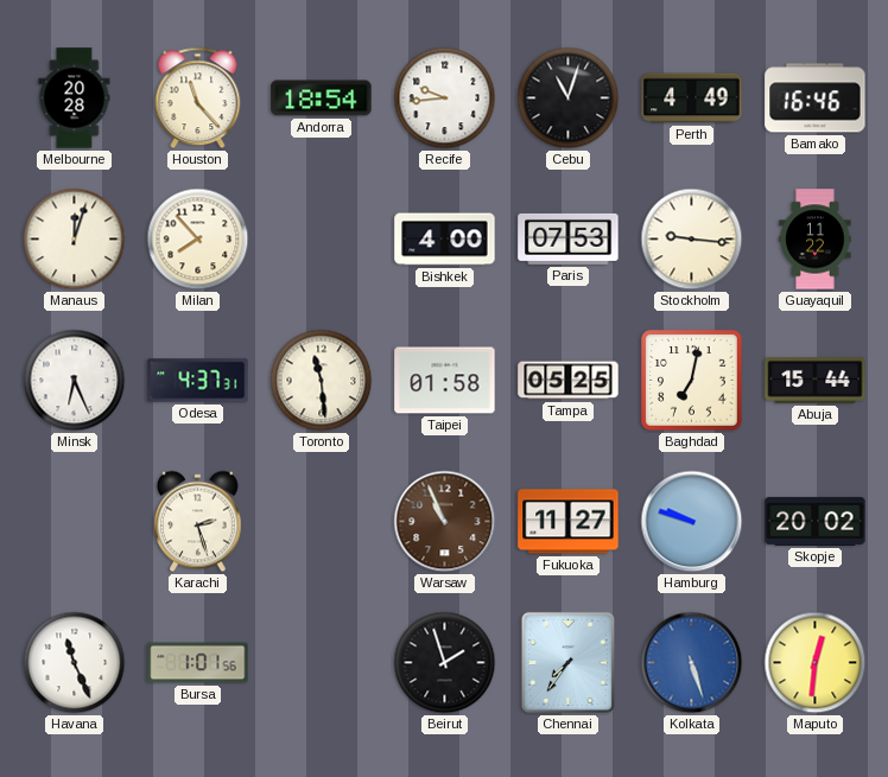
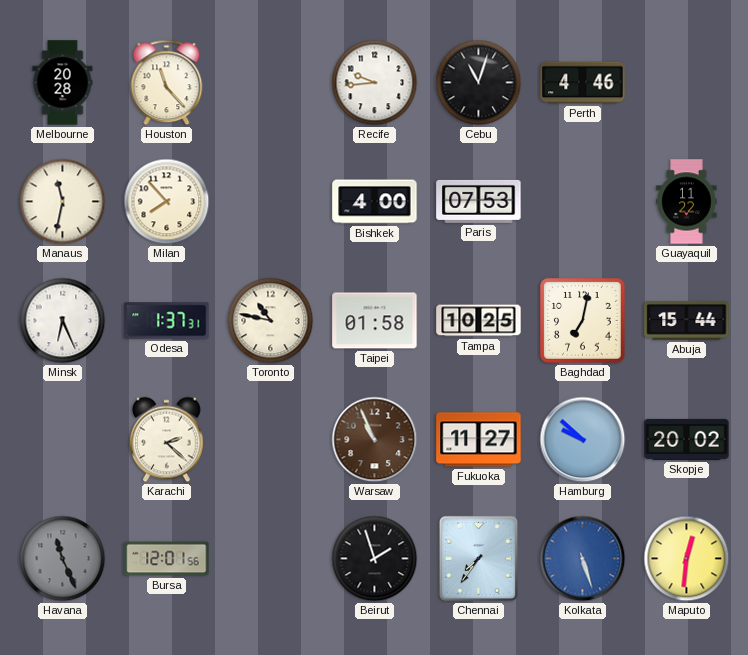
Andorra: 18:54 -> none (322, 98)
Perth: 4:49 -> 4:46 (583, 83)
Bamako: 16:46 -> none (816, 98)
Manaus: 12:03 -> 11:32 (63, 202)
Stockholm: 9:16 -> none (692, 240)
Odesa: 4:37 -> 1:37 (167, 321)
Toronto: 11:29 -> 10:47 (271, 321)
Tampa: 05:25 -> 10:25 (479, 321)
Karachi: 2:27 -> 2:22 (167, 440)
Hamburg: 9:48 -> 9:52 (583, 440)
Havana dial: white -> grey (63, 559)
Bursa: 1:01 -> 12:01 (167, 559)
